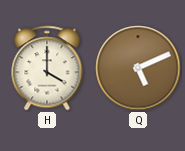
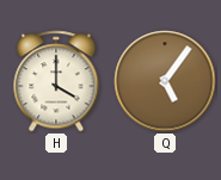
Q: 5:11 -> 5:06 (165, 81)
